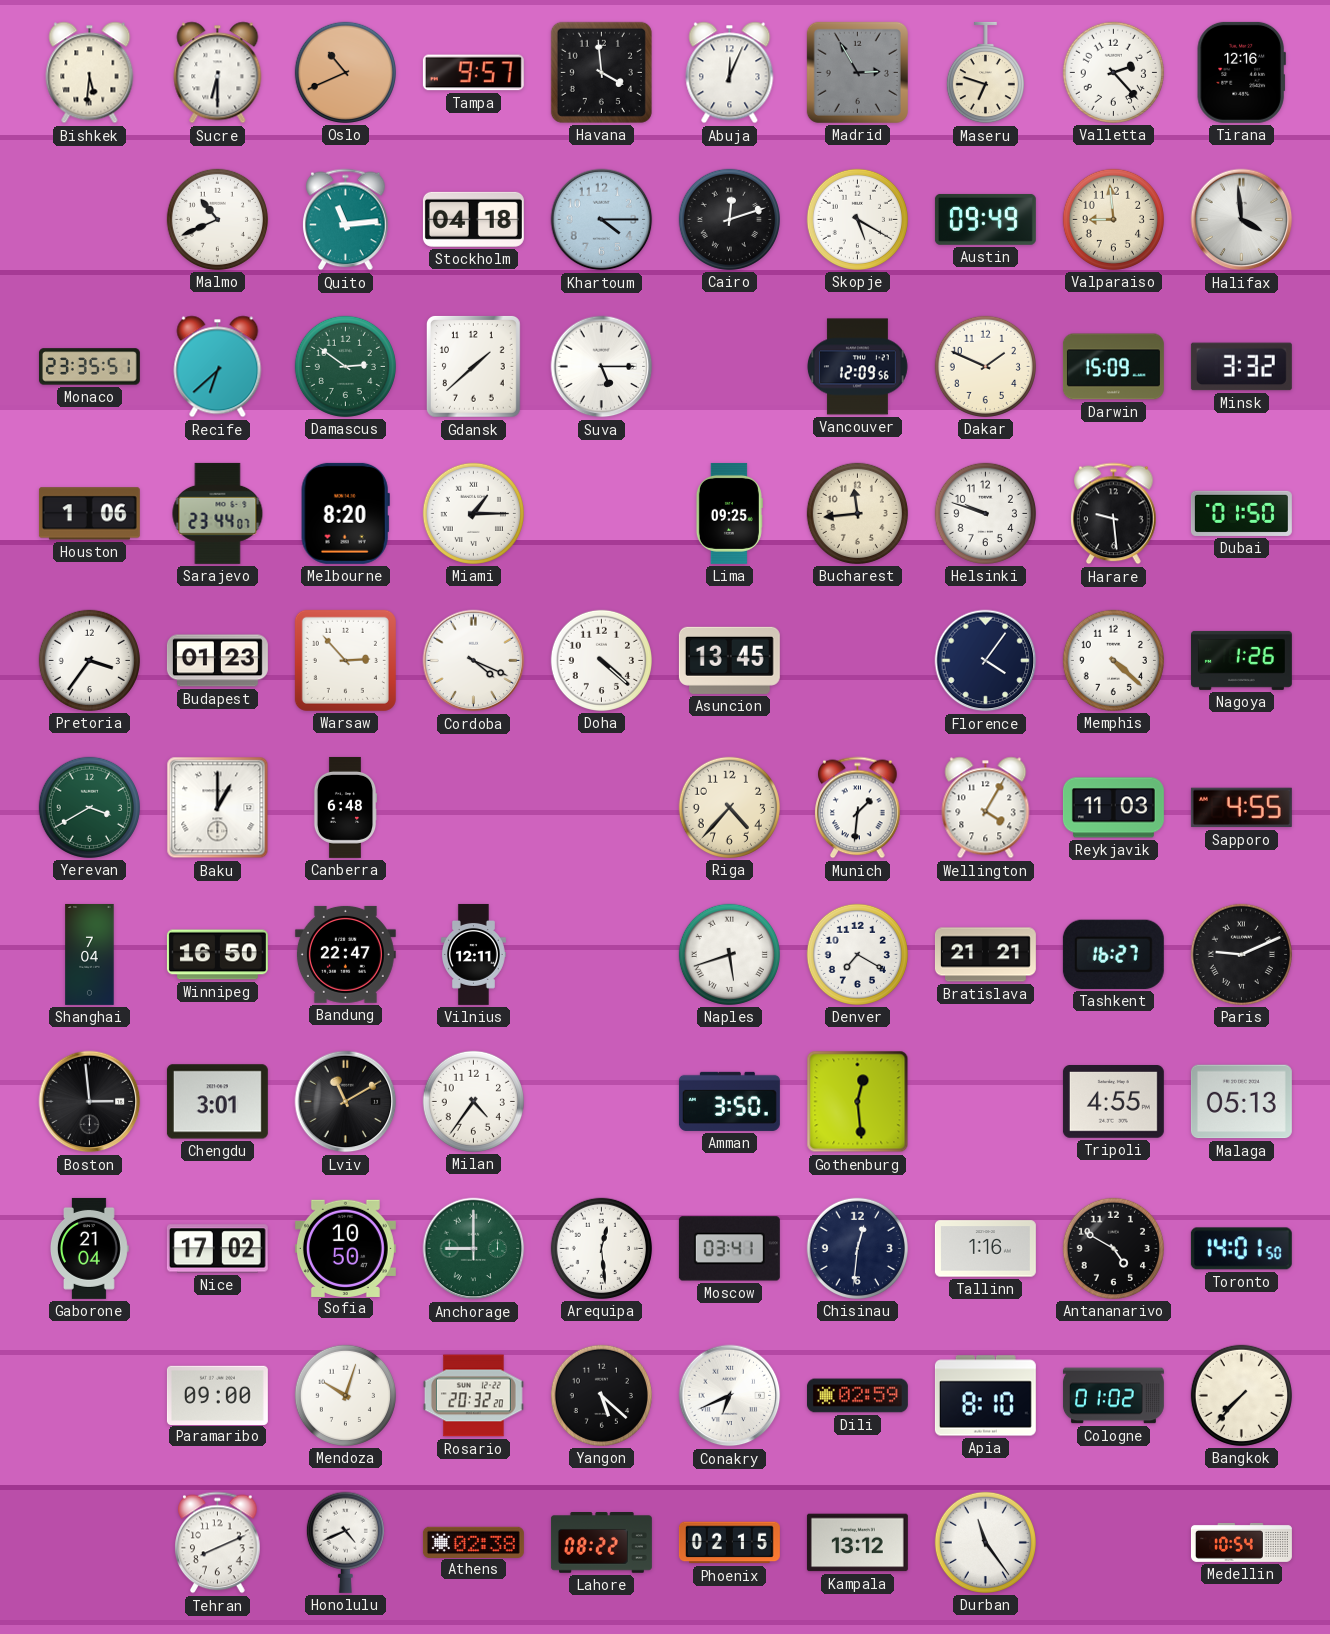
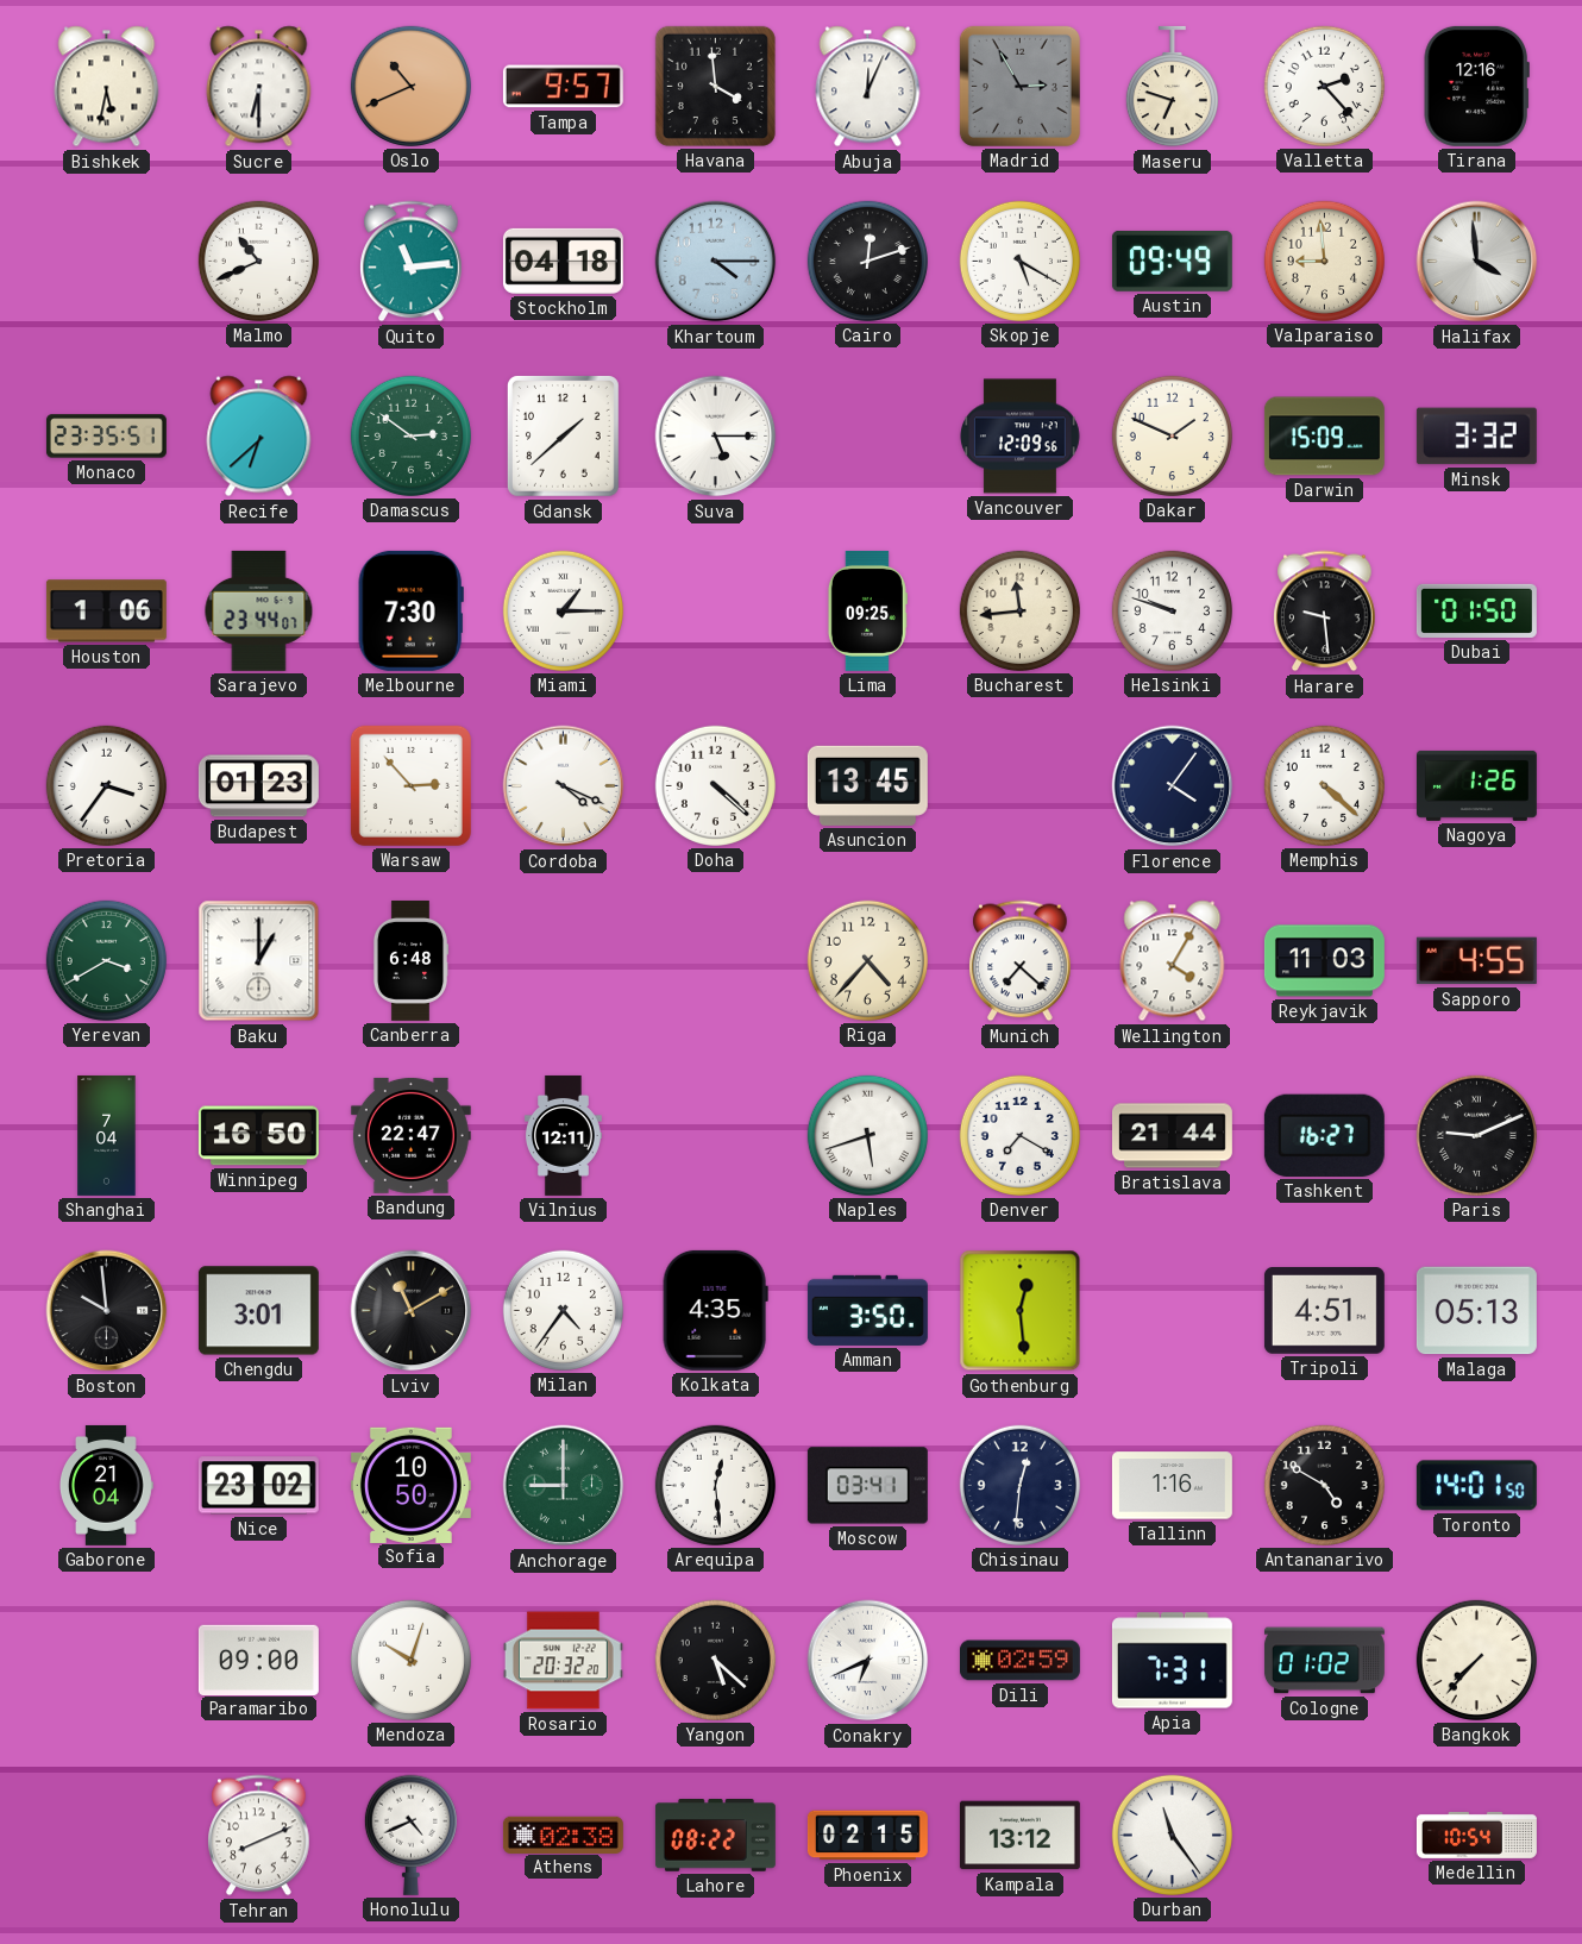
Bishkek: 5:31 -> 5:32 (107, 87)
Melbourne: 8:20 -> 7:30 (410, 610)
Munich: 1:31 -> 7:22 (1021, 961)
Bratislava: 21:21 -> 21:44 (1172, 1136)
Boston: 2:59 -> 9:59 (107, 1311)
Kolkata: none -> 4:35 (715, 1310)
Tripoli: 4:55 -> 4:51 (1324, 1311)
Nice: 17:02 -> 23:02 (258, 1486)
Apia: 8:10 -> 7:31 (1172, 1661)
